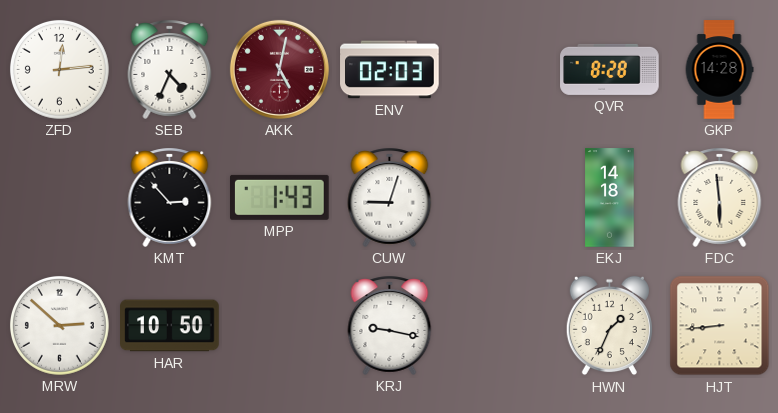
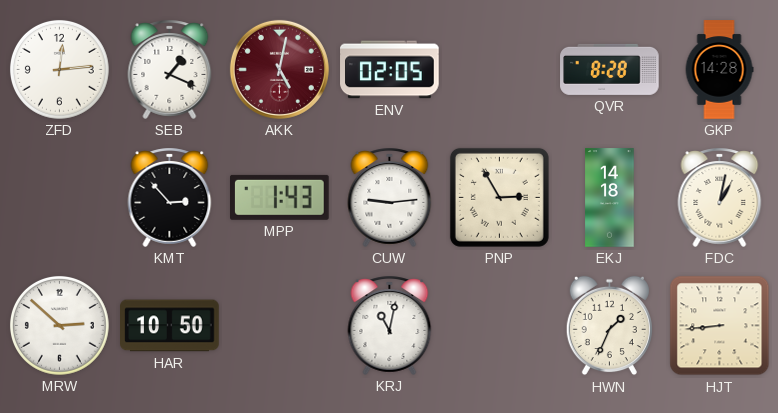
SEB: 4:34 -> 1:19 (170, 69)
ENV: 02:03 -> 02:05 (390, 70)
CUW: 9:03 -> 9:14 (390, 197)
PNP: none -> 2:55 (499, 197)
FDC: 5:59 -> 1:02 (720, 197)
KRJ: 9:17 -> 11:02 (390, 325)
